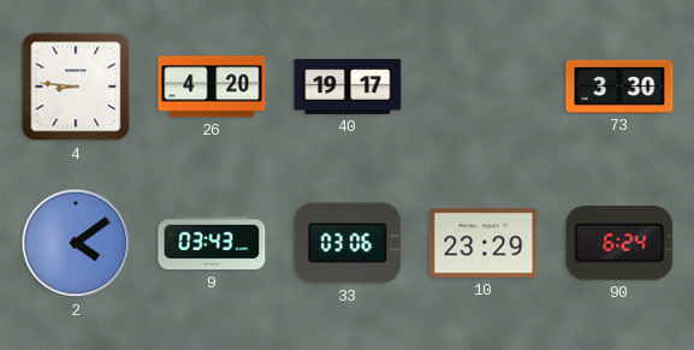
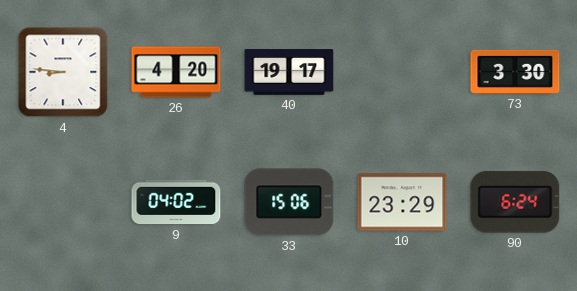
2: 4:09 -> none (76, 243)
9: 03:43 -> 04:02 (176, 202)
33: 03:06 -> 15:06 (289, 202)
